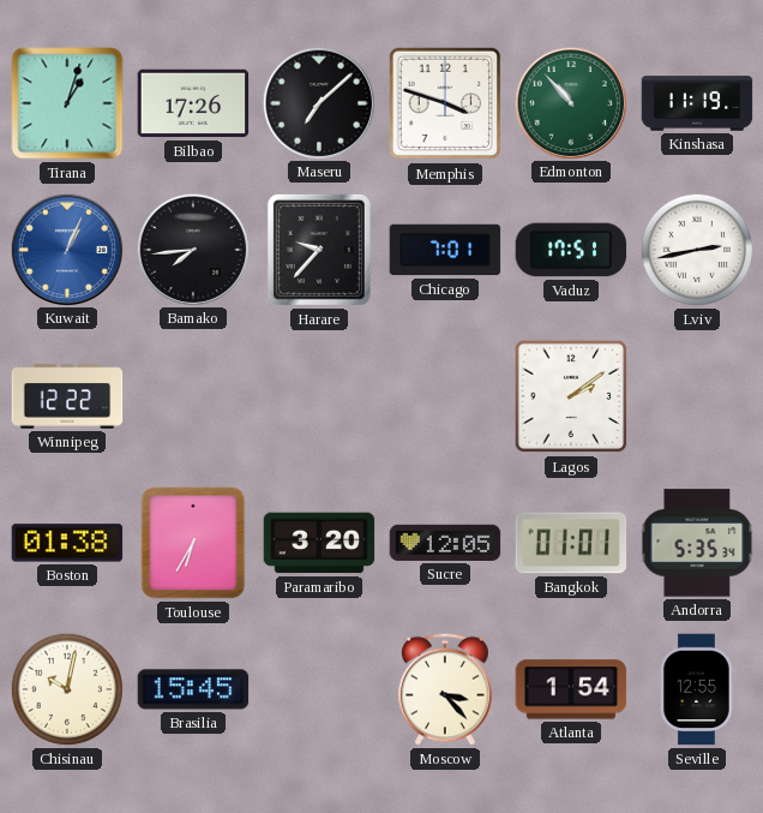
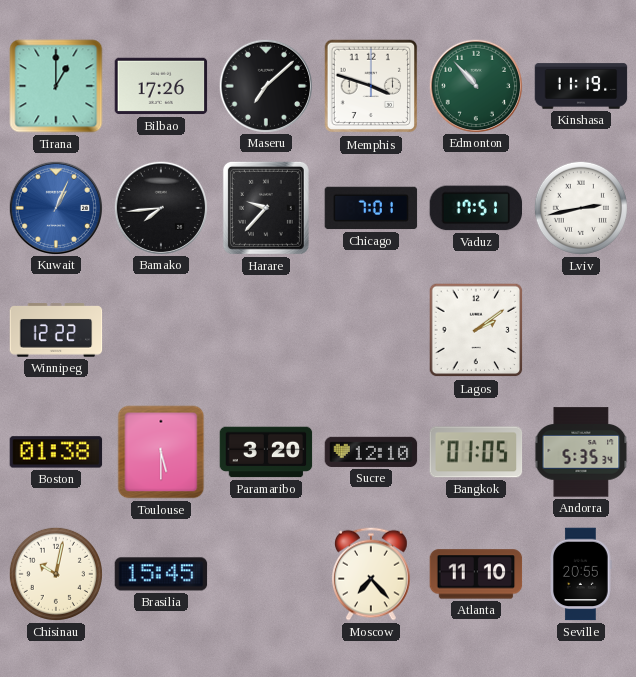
Tirana: 1:03 -> 1:00 (56, 86)
Toulouse: 6:35 -> 5:30 (161, 452)
Sucre: 12:05 -> 12:10 (371, 452)
Bangkok: 01:01 -> 01:05 (476, 452)
Moscow: 3:23 -> 7:23 (372, 574)
Atlanta: 1:54 -> 11:10 (476, 574)
Seville: 12:55 -> 20:55 (581, 574)
